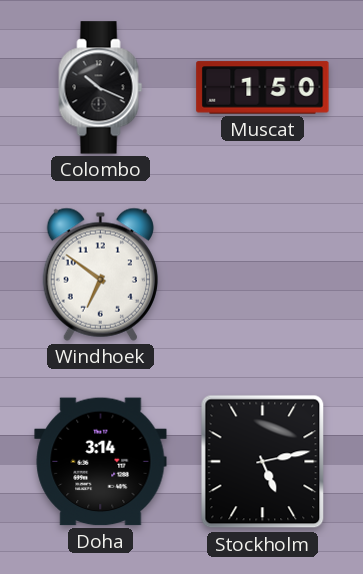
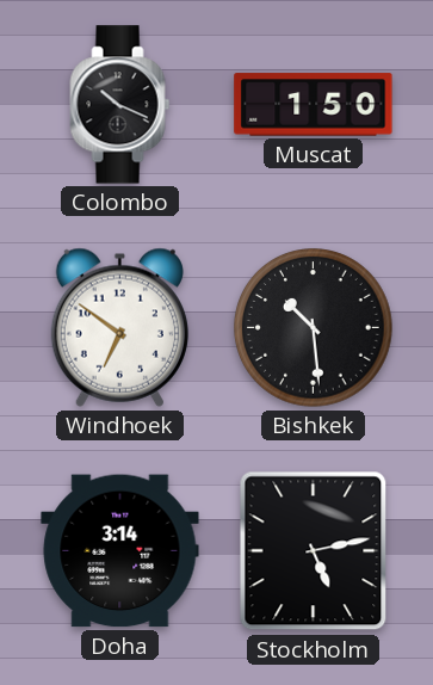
Bishkek: none -> 10:29 (314, 328)
